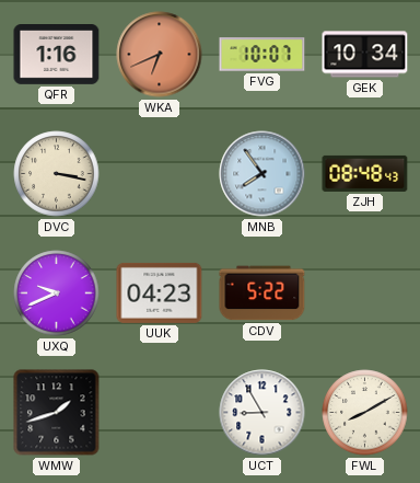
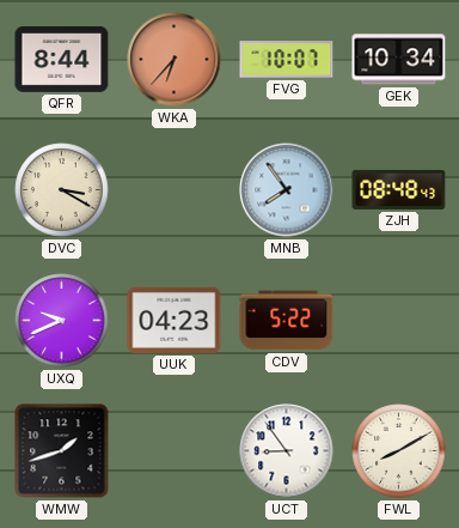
QFR: 1:16 -> 8:44 (62, 60)
WKA: 6:41 -> 6:37 (175, 60)
DVC: 3:17 -> 3:20 (62, 190)
UCT: 8:55 -> 8:54 (287, 451)
